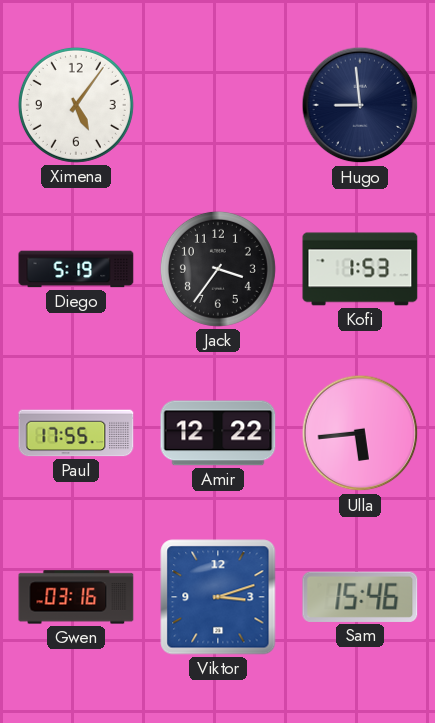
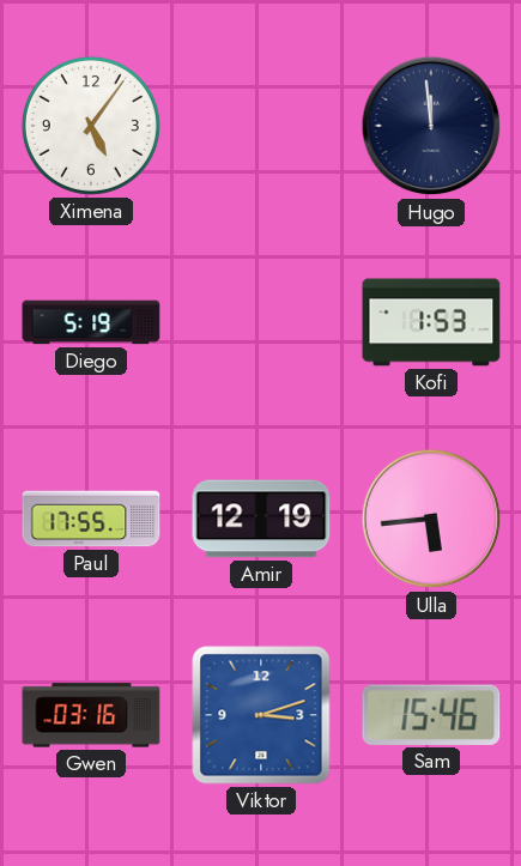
Hugo: 8:59 -> 11:59 (431, 126)
Jack: 3:36 -> none (218, 269)
Amir: 12:22 -> 12:19 (261, 519)
